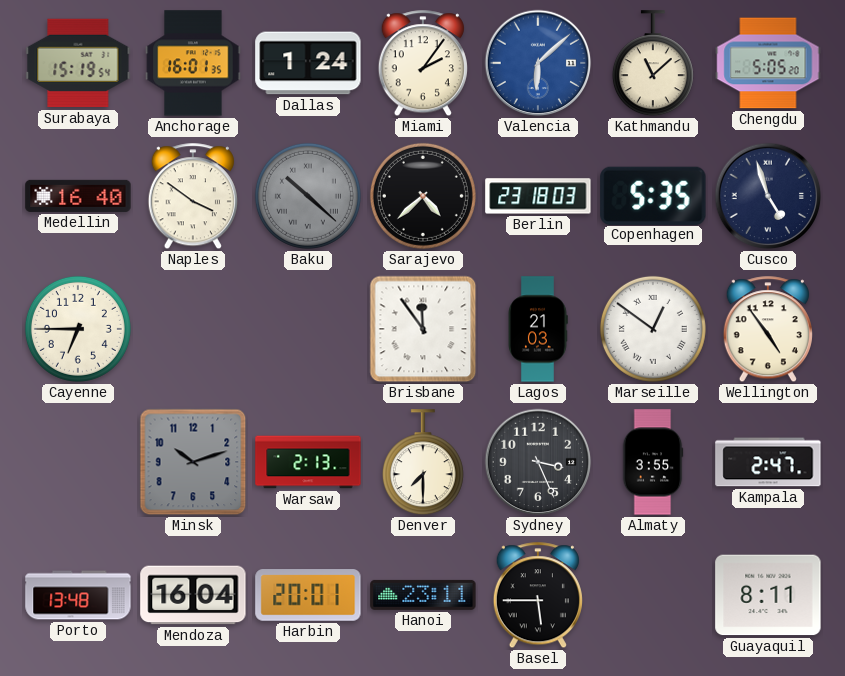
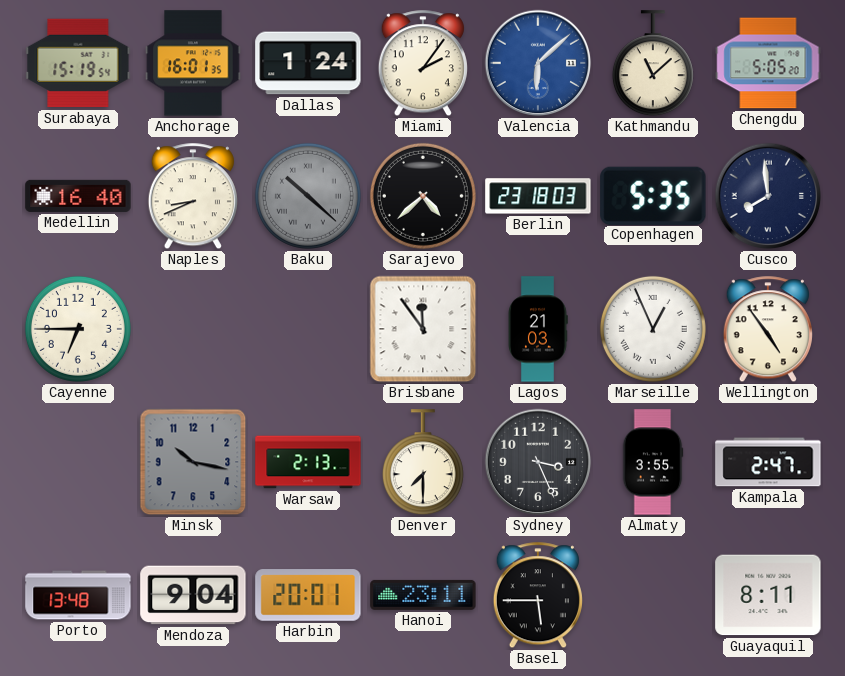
Naples: 3:51 -> 8:41 (193, 197)
Cusco: 4:57 -> 7:59 (768, 196)
Marseille: 12:51 -> 12:56 (653, 329)
Minsk: 10:12 -> 10:17 (193, 462)
Mendoza: 16:04 -> 9:04 (193, 595)
